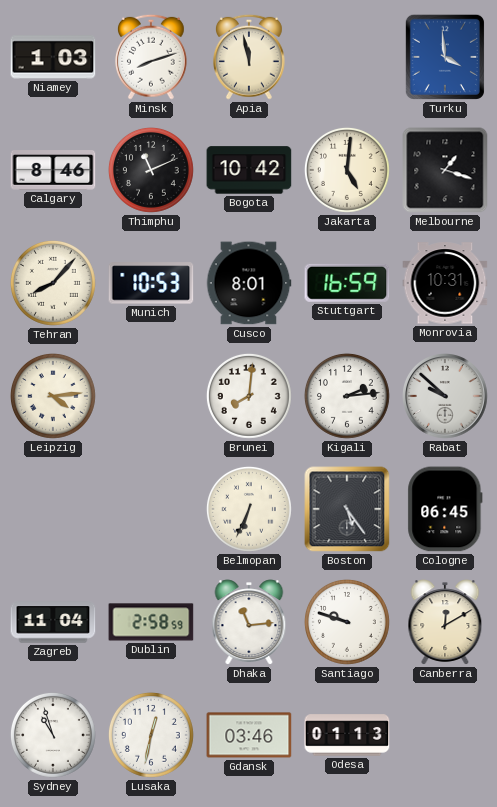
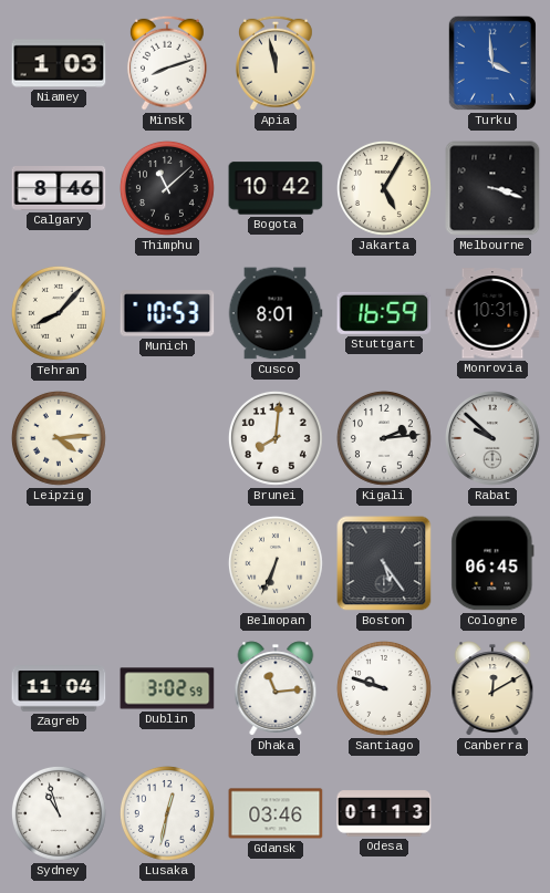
Thimphu: 11:11 -> 11:08 (167, 188)
Jakarta: 5:01 -> 5:05 (384, 188)
Melbourne: 1:18 -> 3:18 (492, 188)
Dublin: 2:58 -> 3:02 (167, 688)
